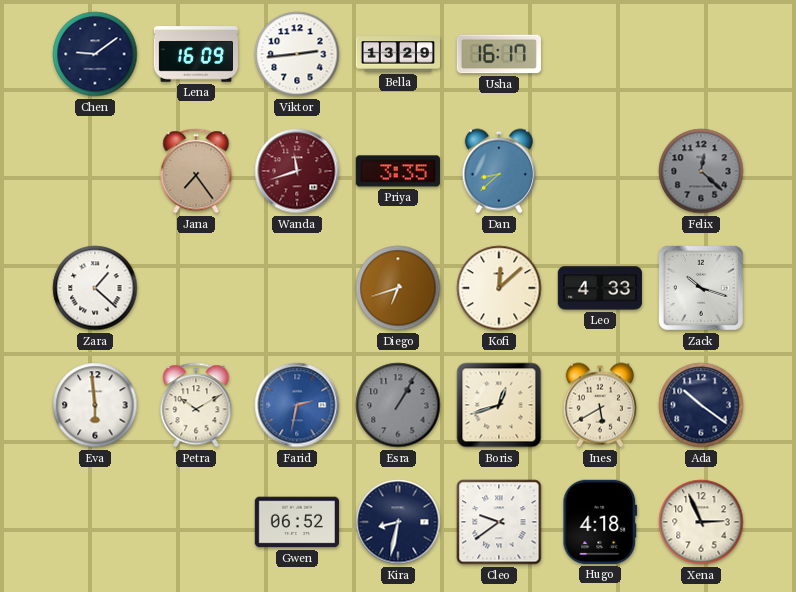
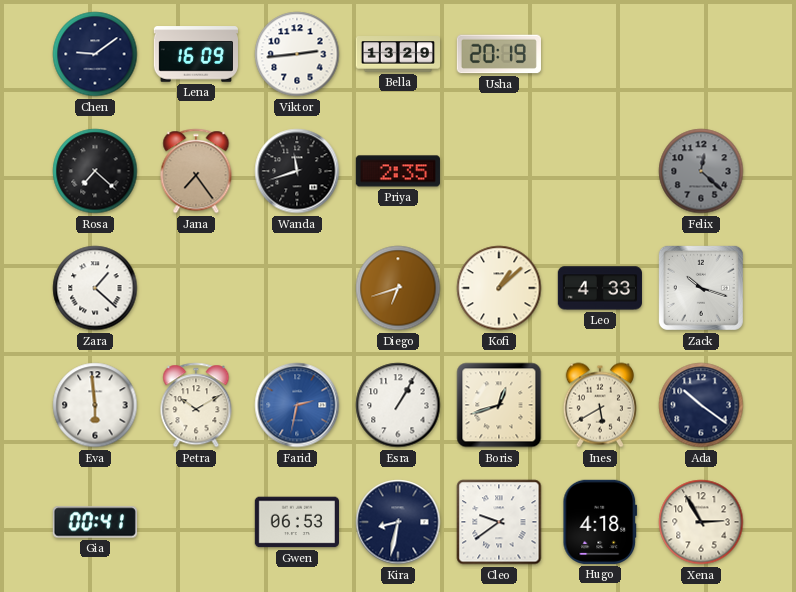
Usha: 16:17 -> 20:19 (499, 54)
Rosa: none -> 7:22 (95, 171)
Wanda dial: burgundy -> black (297, 171)
Priya: 3:35 -> 2:35 (398, 171)
Dan: 8:38 -> none (499, 171)
Kofi: 12:08 -> 1:08 (499, 288)
Esra dial: grey -> white (398, 405)
Gia: none -> 00:41 (95, 522)
Gwen: 06:52 -> 06:53 (296, 522)
Xena: 2:56 -> 2:55 (701, 522)
